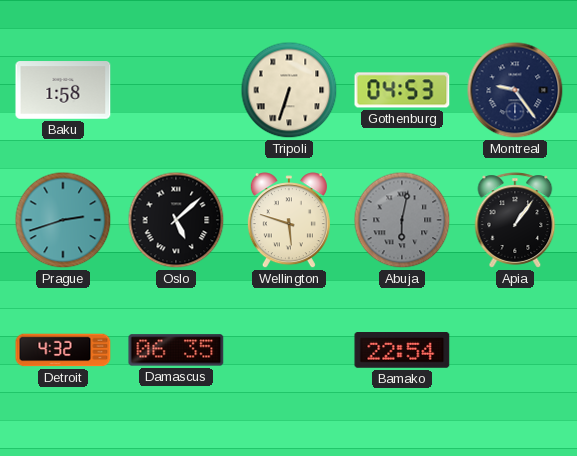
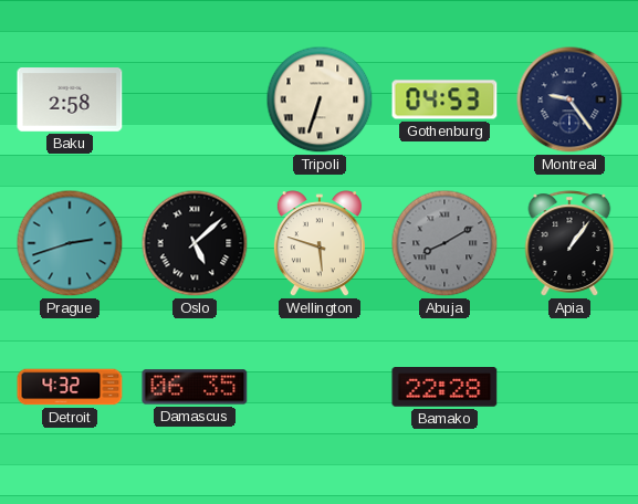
Baku: 1:58 -> 2:58 (70, 99)
Abuja: 6:02 -> 8:10 (444, 243)
Bamako: 22:54 -> 22:28 (444, 387)
